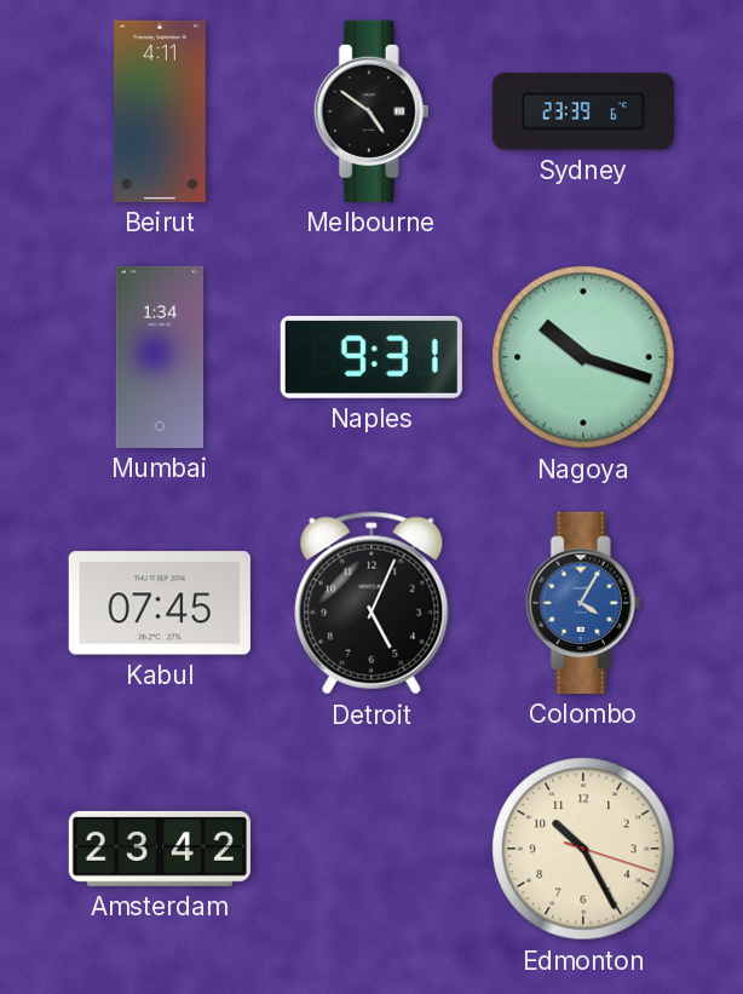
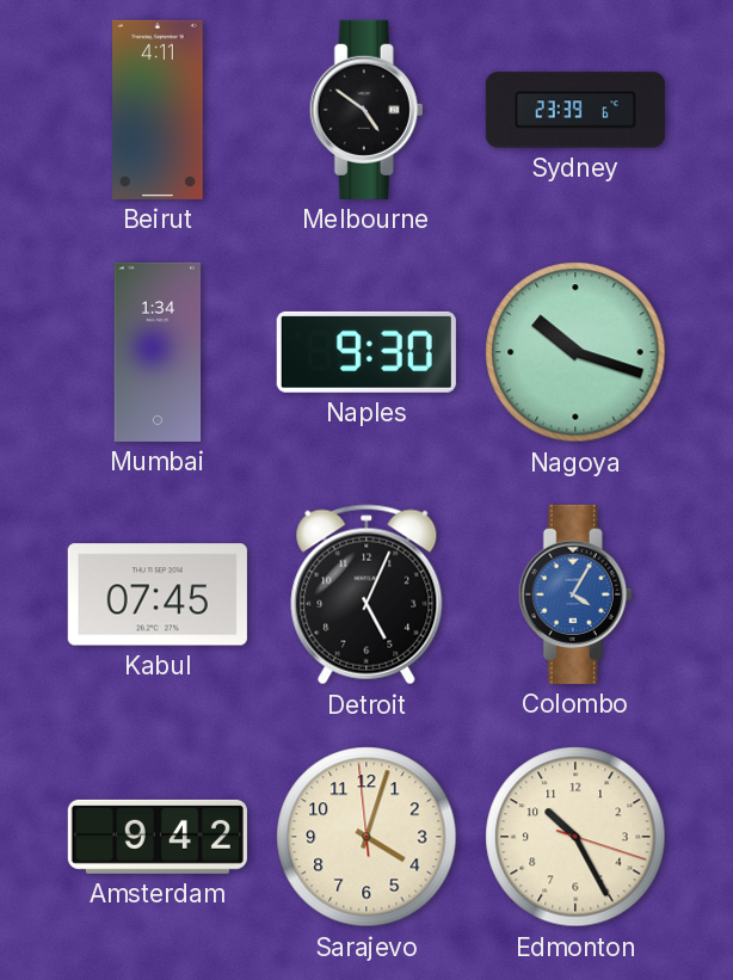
Naples: 9:31 -> 9:30 (366, 352)
Amsterdam: 23:42 -> 9:42 (158, 837)
Sarajevo: none -> 4:02 (366, 837)
